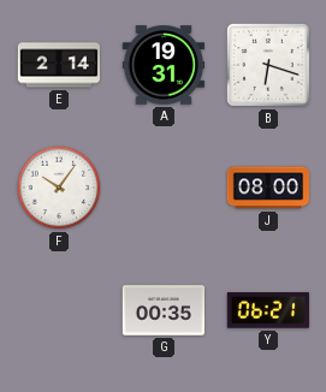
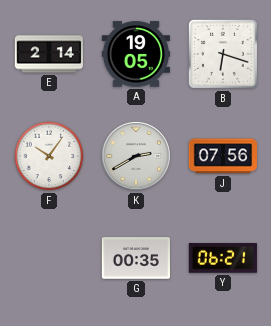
A: 19:31 -> 19:05 (135, 54)
K: none -> 2:40 (136, 156)
J: 08:00 -> 07:56 (222, 156)
